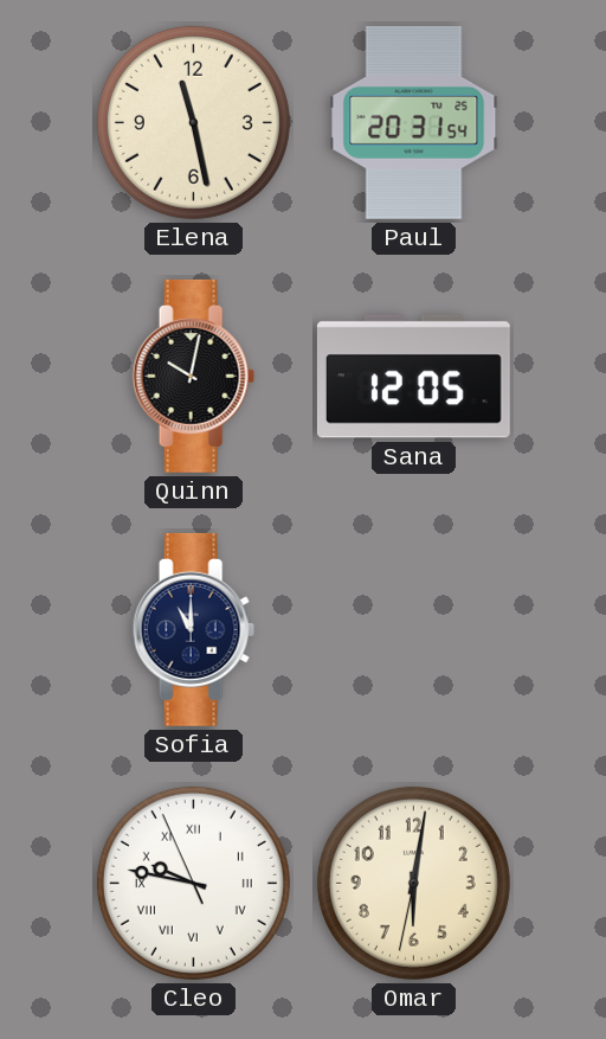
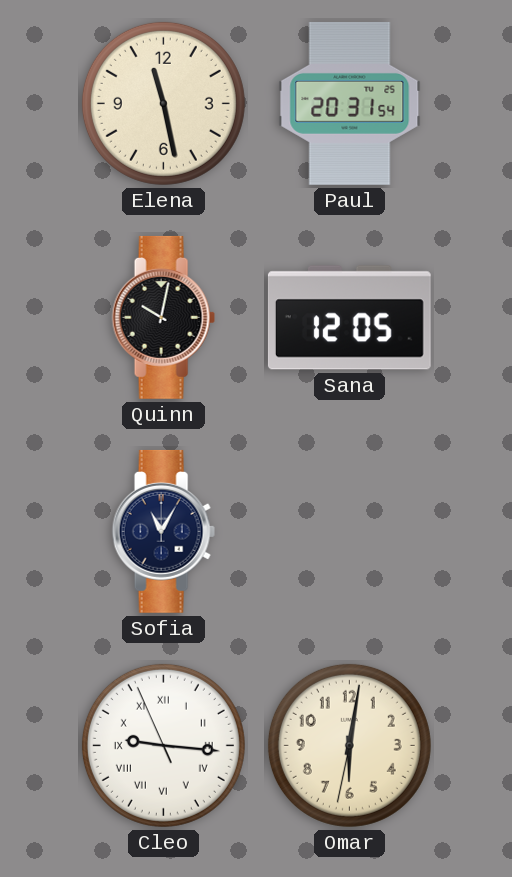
Sofia: 11:00 -> 11:05 (163, 531)
Cleo: 9:46 -> 9:15 (163, 745)
